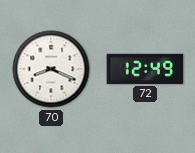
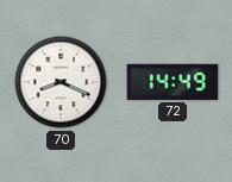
72: 12:49 -> 14:49 (173, 82)
